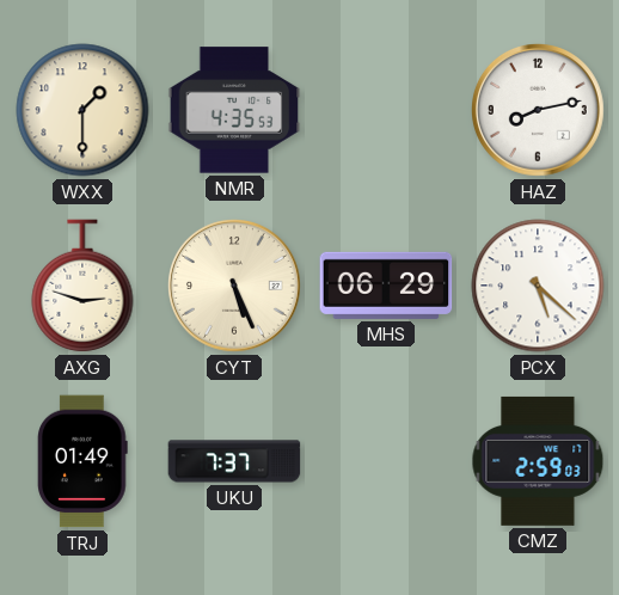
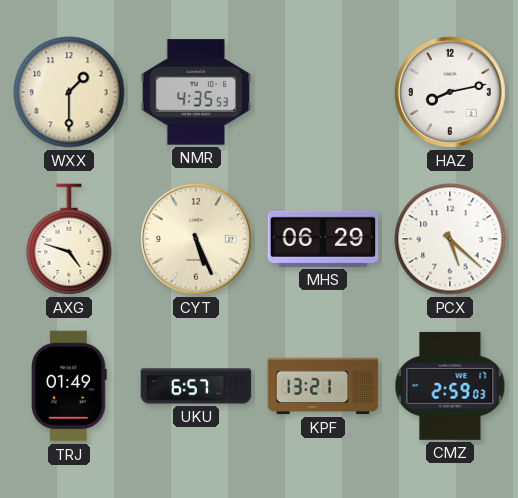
AXG: 2:48 -> 4:48 (69, 239)
UKU: 7:37 -> 6:57 (196, 386)
KPF: none -> 13:21 (323, 386)
